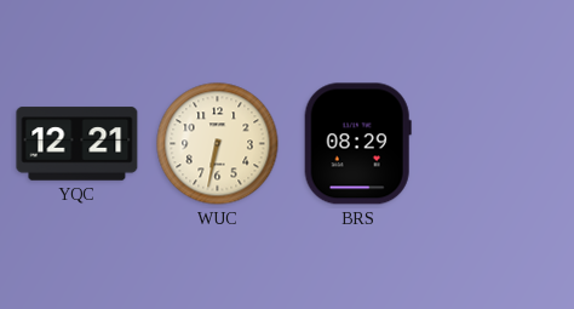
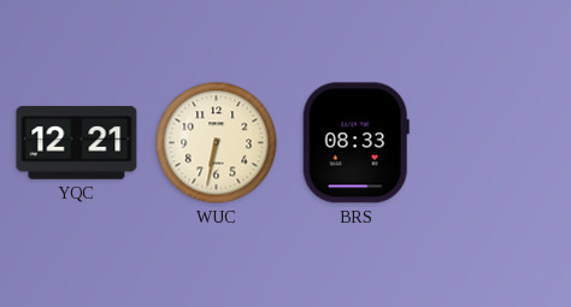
BRS: 08:29 -> 08:33 (355, 143)
